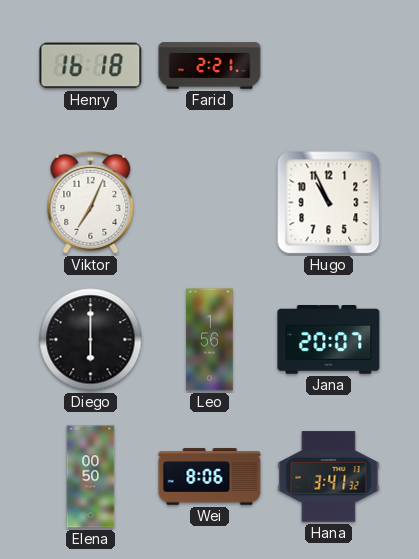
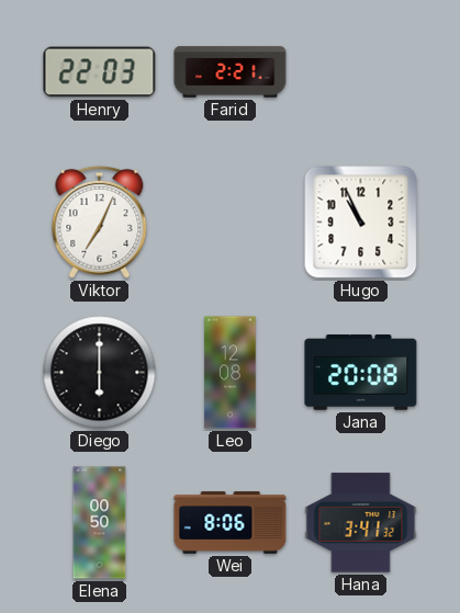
Henry: 16:18 -> 22:03 (100, 72)
Leo: 1:56 -> 12:08 (231, 373)
Jana: 20:07 -> 20:08 (361, 373)
